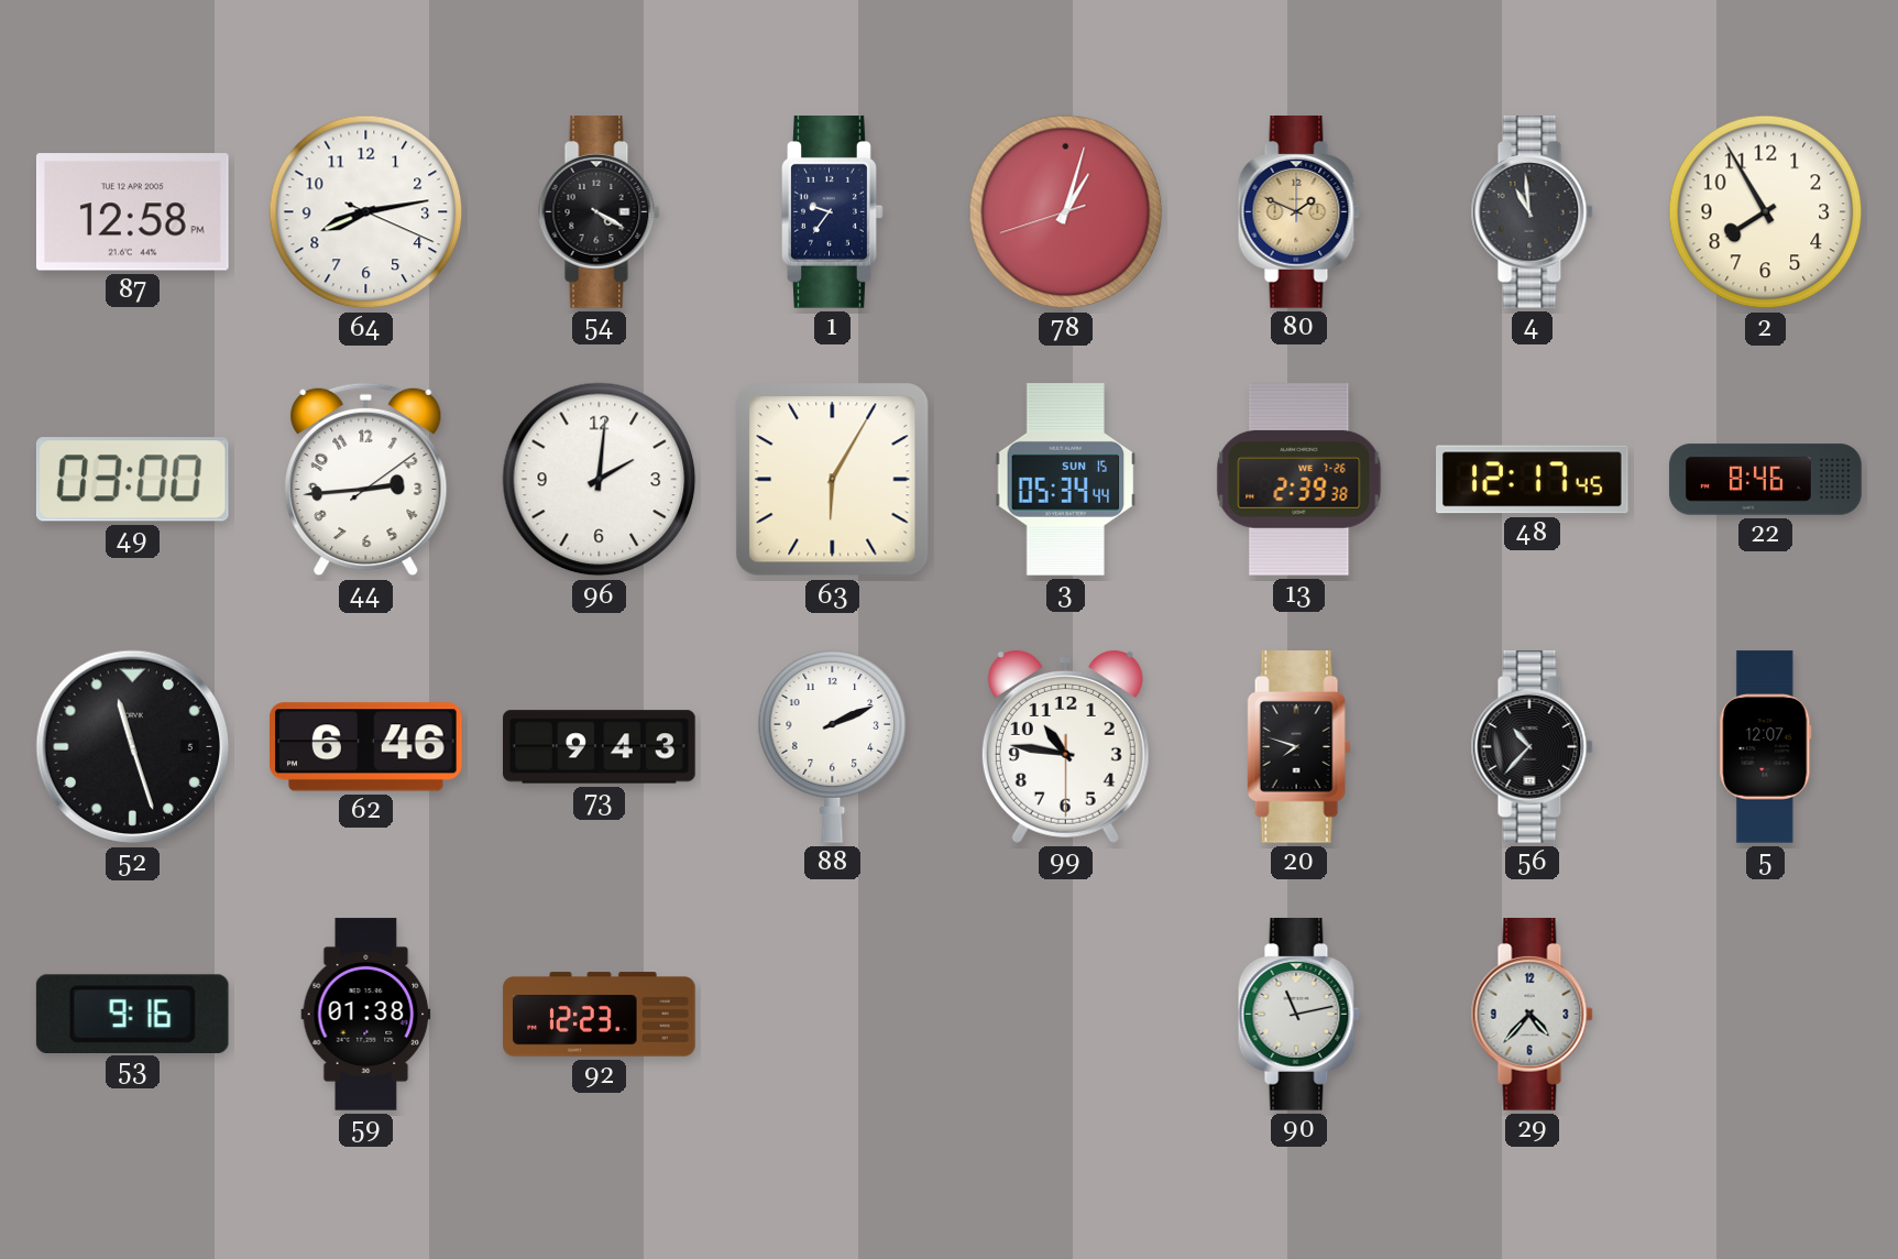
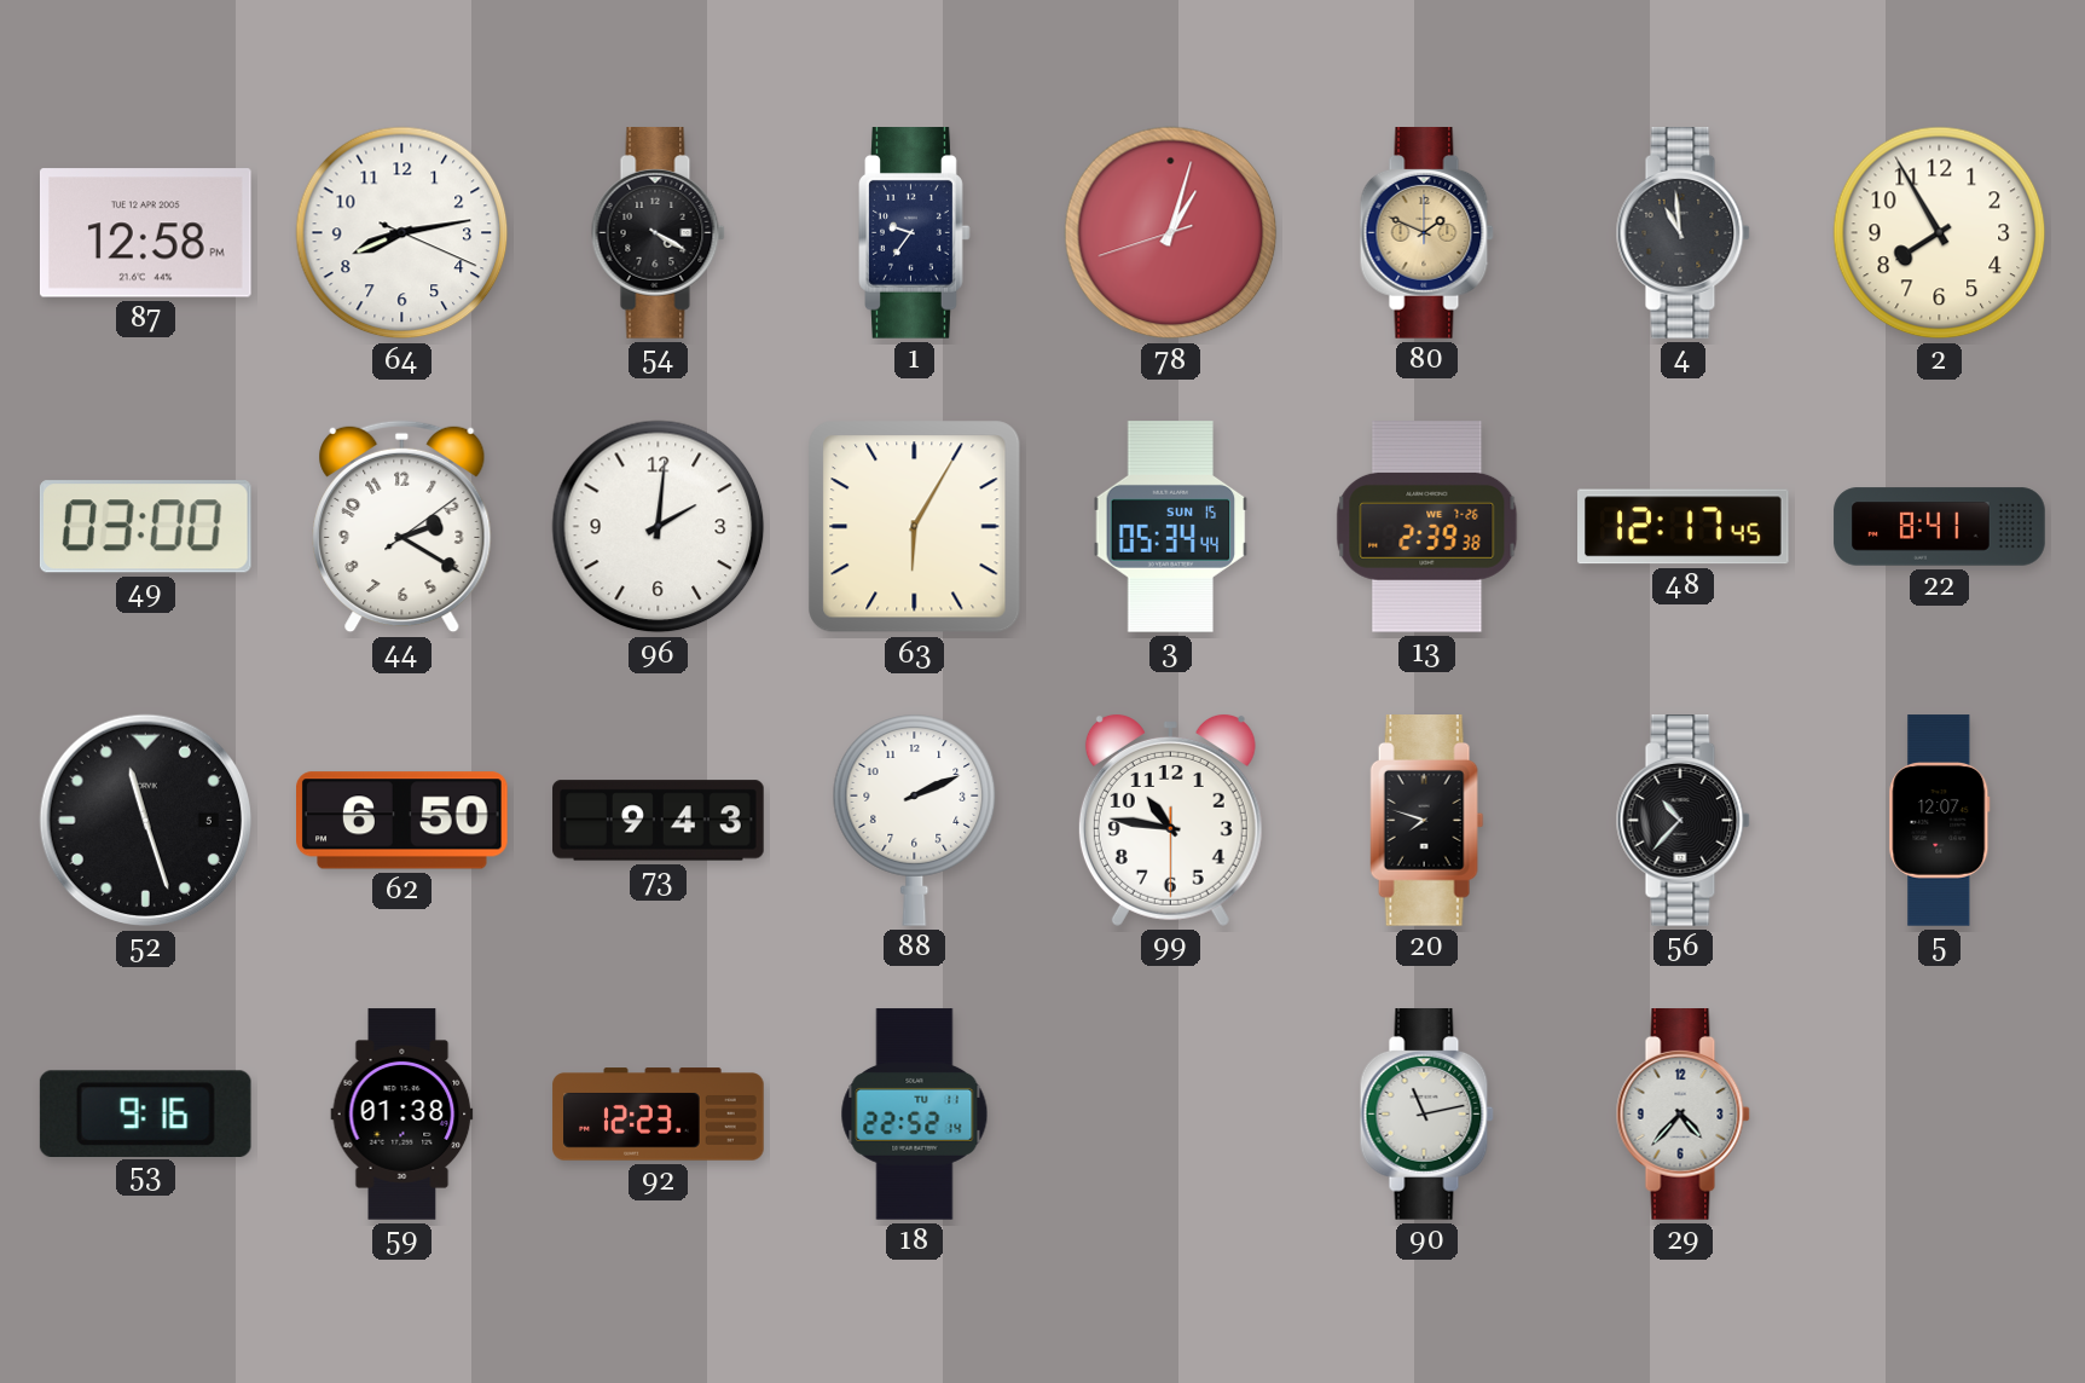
44: 2:44 -> 2:20 (402, 527)
22: 8:46 -> 8:41 (1940, 527)
62: 6:46 -> 6:50 (402, 821)
18: none -> 22:52 (915, 1115)
